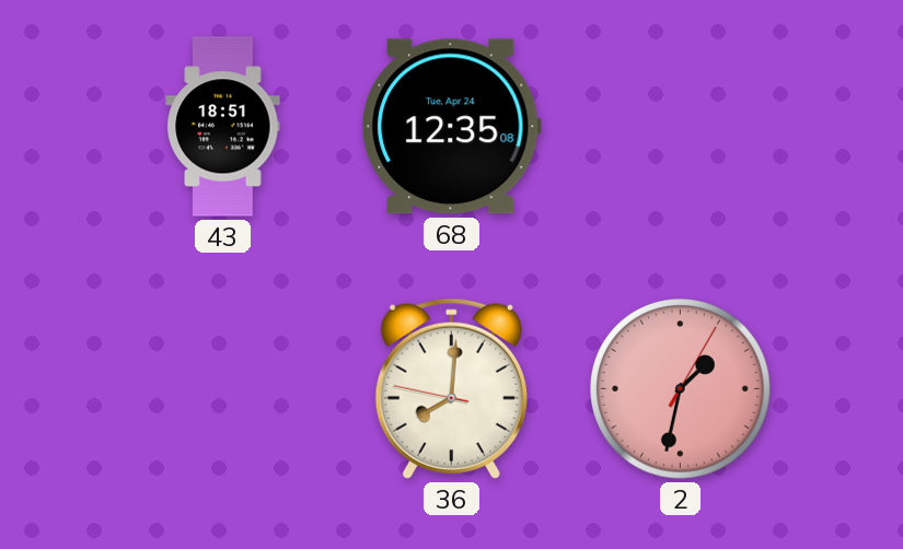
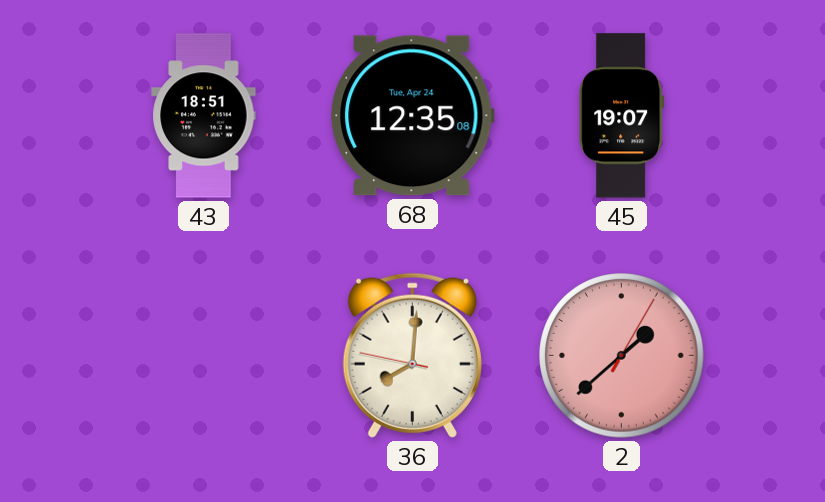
45: none -> 19:07 (622, 116)
2: 1:32 -> 1:38 (622, 356)
